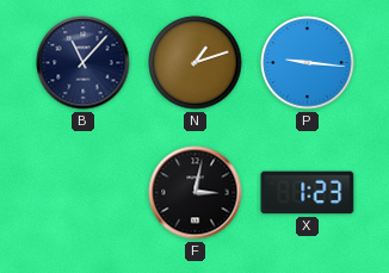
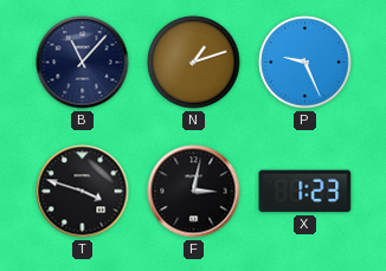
P: 9:16 -> 9:26 (305, 63)
T: none -> 3:48 (83, 192)
